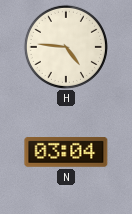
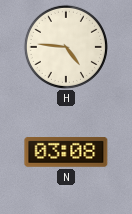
N: 03:04 -> 03:08 (66, 153)
